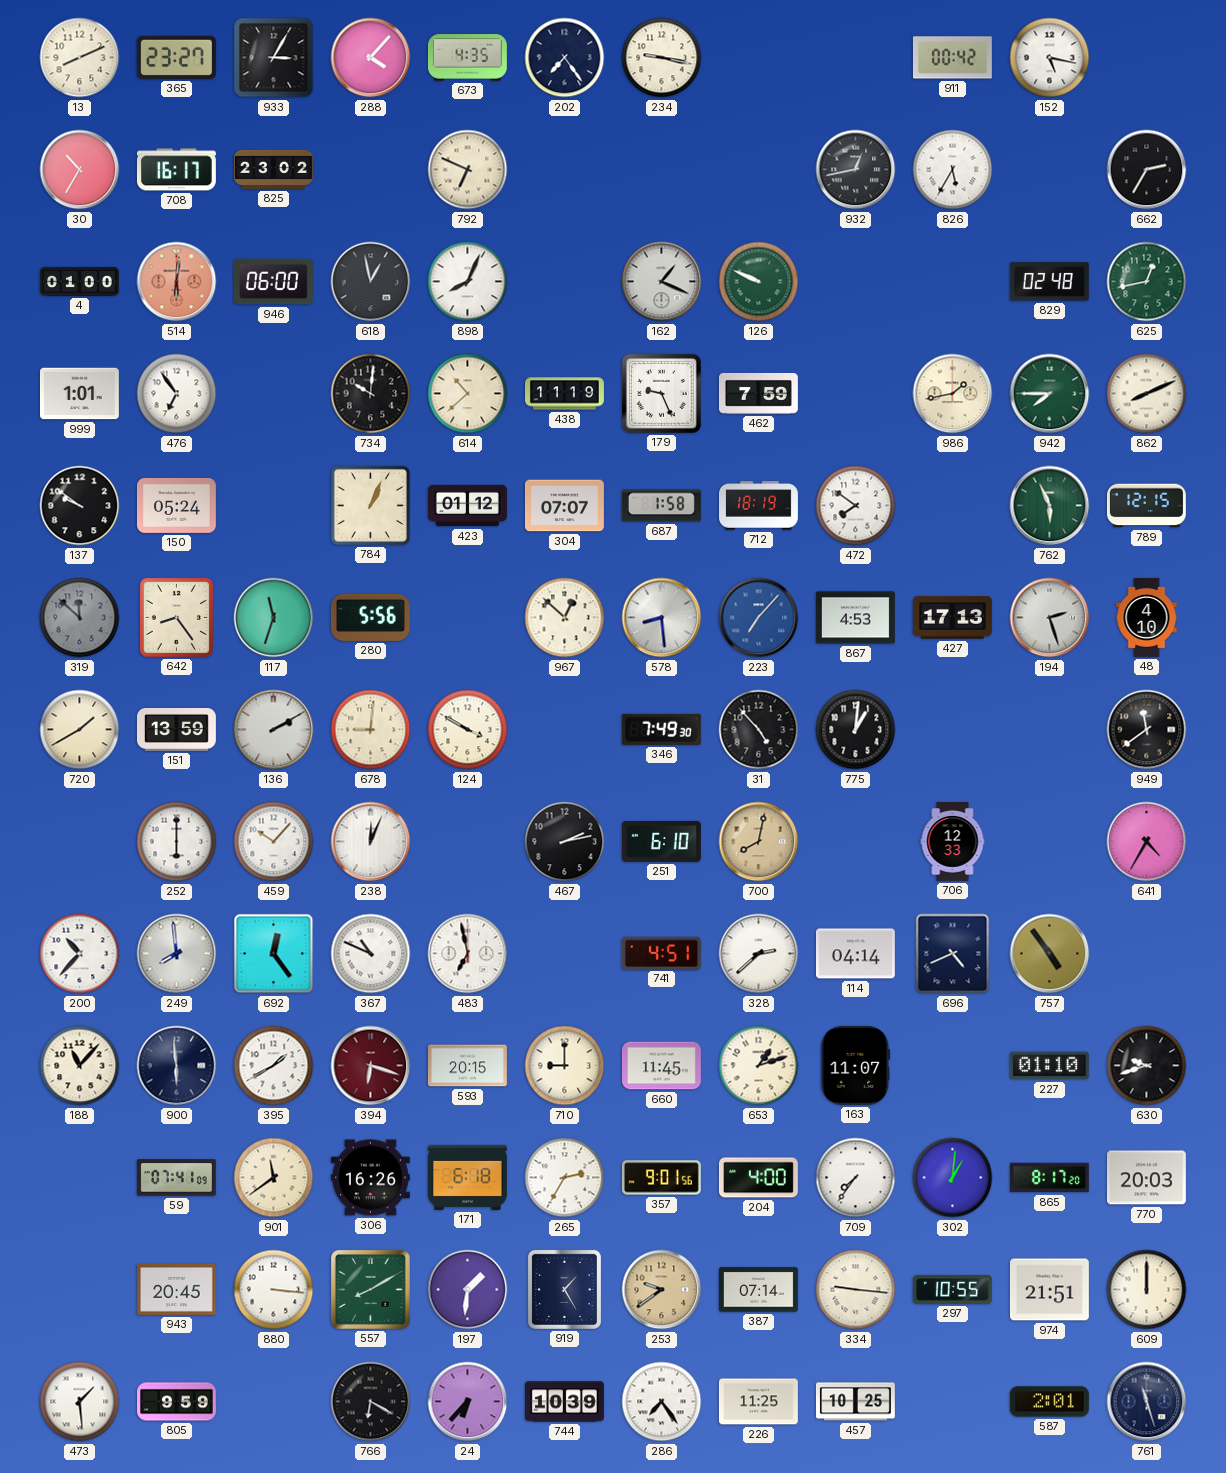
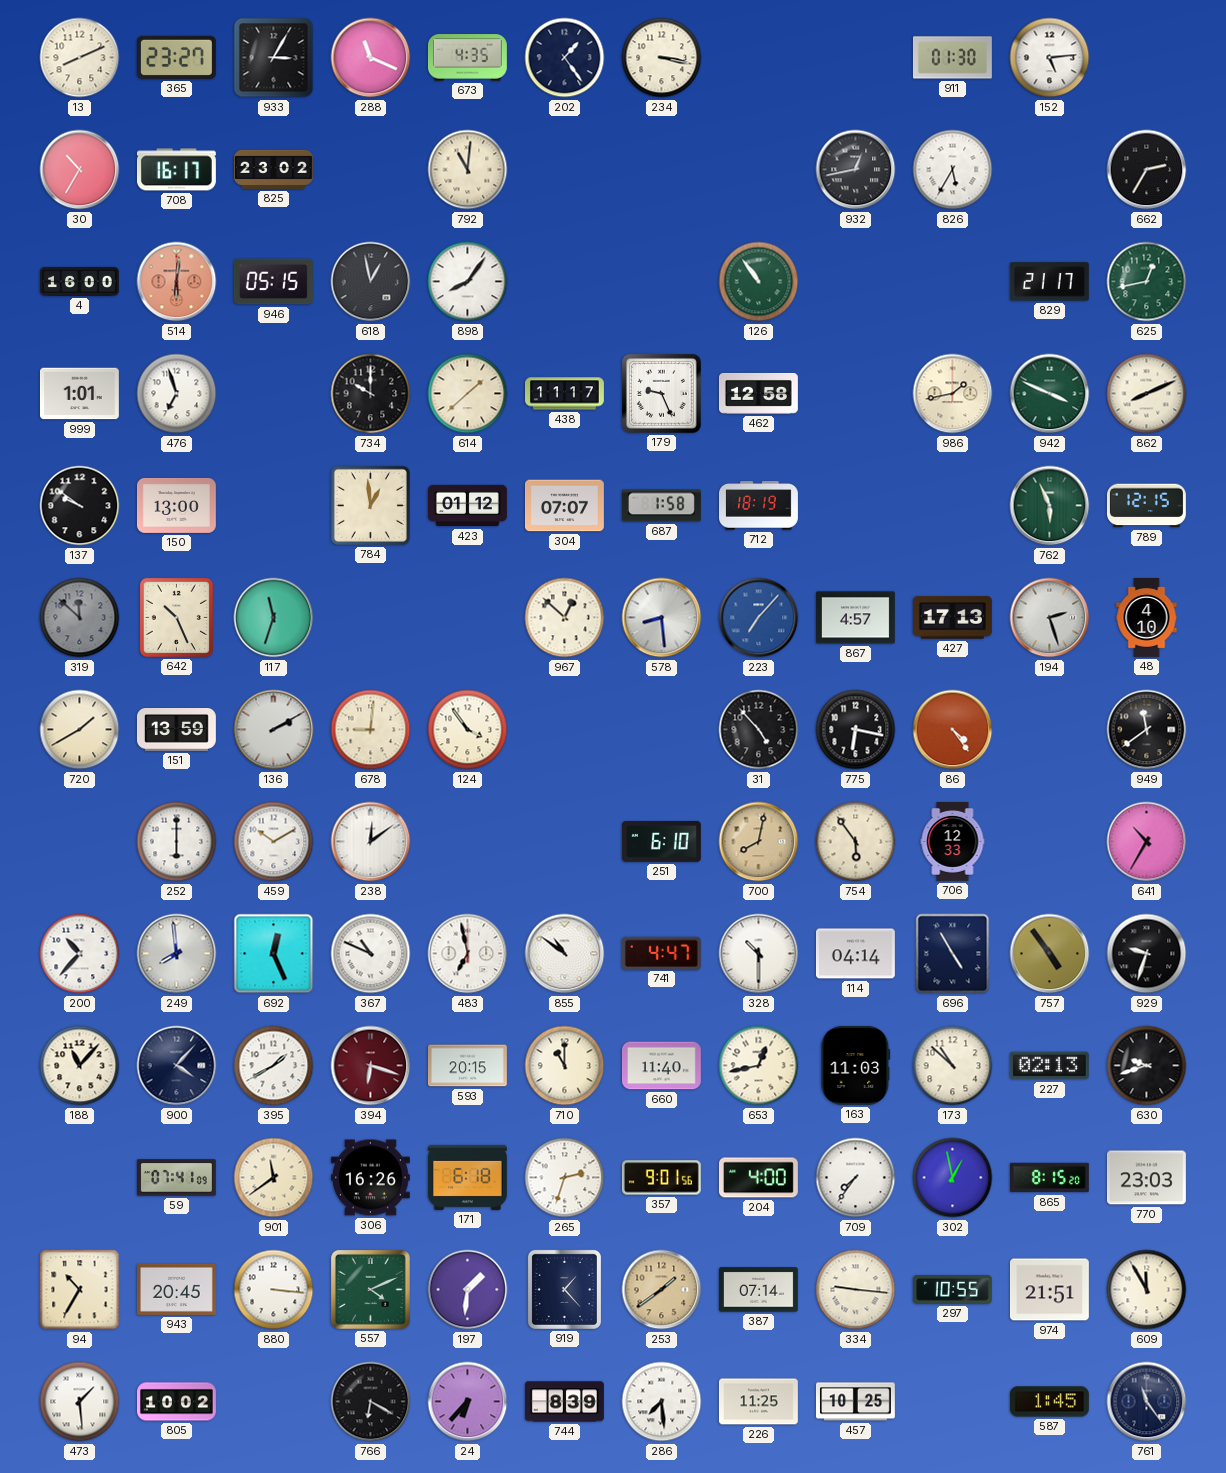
288: 4:07 -> 11:19 (371, 58)
202: 7:24 -> 1:24 (565, 58)
234: 9:17 -> 3:17 (662, 58)
911: 00:42 -> 01:30 (952, 58)
152: 5:17 -> 5:14 (1050, 58)
792: 6:49 -> 11:01 (468, 170)
4: 01:00 -> 16:00 (80, 281)
946: 06:00 -> 05:15 (273, 282)
898: 8:04 -> 8:06 (468, 282)
162: 1:19 -> none (662, 282)
126: 9:49 -> 10:54 (759, 282)
829: 02:48 -> 21:17 (1049, 282)
476: 6:54 -> 6:57 (177, 394)
734: 10:01 -> 10:00 (371, 394)
614: 10:38 -> 1:38 (468, 394)
438: 11:19 -> 11:17 (565, 394)
462: 7:59 -> 12:58 (758, 393)
942: 7:45 -> 3:49 (1050, 394)
150: 05:24 -> 13:00 (176, 505)
784: 1:04 -> 12:59 (370, 505)
472: 7:51 -> none (856, 506)
642: 8:24 -> 10:26 (176, 617)
280: 5:56 -> none (370, 617)
867: 4:53 -> 4:57 (855, 618)
124: 3:50 -> 3:54 (468, 730)
346: 7:49 -> none (661, 729)
775: 1:01 -> 6:17 (856, 730)
86: none -> 4:24 (953, 730)
459: 10:07 -> 10:10 (274, 842)
238: 12:04 -> 12:09 (371, 842)
467: 2:13 -> none (565, 842)
754: none -> 5:54 (856, 842)
641: 4:35 -> 10:35 (1147, 842)
692: 12:24 -> 12:26 (274, 954)
855: none -> 10:51 (565, 954)
741: 4:51 -> 4:47 (661, 953)
328: 2:38 -> 10:30 (759, 954)
696: 4:41 -> 4:55 (953, 954)
929: none -> 9:33 (1147, 954)
900: 5:59 -> 4:07 (177, 1066)
710: 9:00 -> 11:00 (565, 1066)
660: 11:45 -> 11:40 (661, 1066)
653: 1:12 -> 12:43 (759, 1066)
163: 11:07 -> 11:03 (856, 1065)
173: none -> 10:52 (953, 1066)
227: 01:10 -> 02:13 (1049, 1066)
265: 2:35 -> 2:33 (565, 1178)
302: 1:01 -> 12:58 (953, 1178)
865: 8:17 -> 8:15 (1049, 1178)
770: 20:03 -> 23:03 (1146, 1178)
94: none -> 10:35 (80, 1290)
557: 8:10 -> 4:11 (370, 1289)
919: 1:25 -> 1:23 (564, 1289)
253: 9:39 -> 1:39 (662, 1290)
609: 12:00 -> 11:55 (1147, 1290)
805: 9:59 -> 10:02 (177, 1402)
744: 10:39 -> 8:39 (565, 1402)
286: 7:24 -> 7:29 (662, 1402)
587: 2:01 -> 1:45 (1049, 1402)
761: 11:27 -> 11:24 (1147, 1402)
